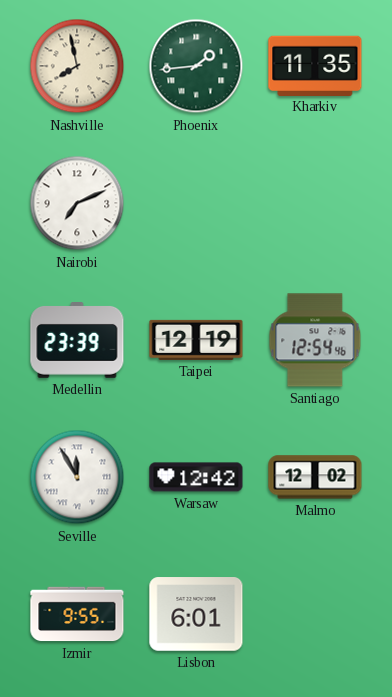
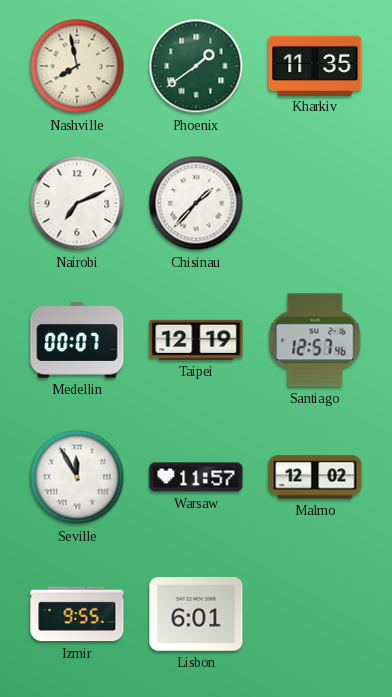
Phoenix: 1:44 -> 1:39 (196, 66)
Chisinau: none -> 1:37 (196, 203)
Medellin: 23:39 -> 00:07 (77, 341)
Santiago: 12:54 -> 12:57 (315, 340)
Warsaw: 12:42 -> 11:57 (196, 477)
